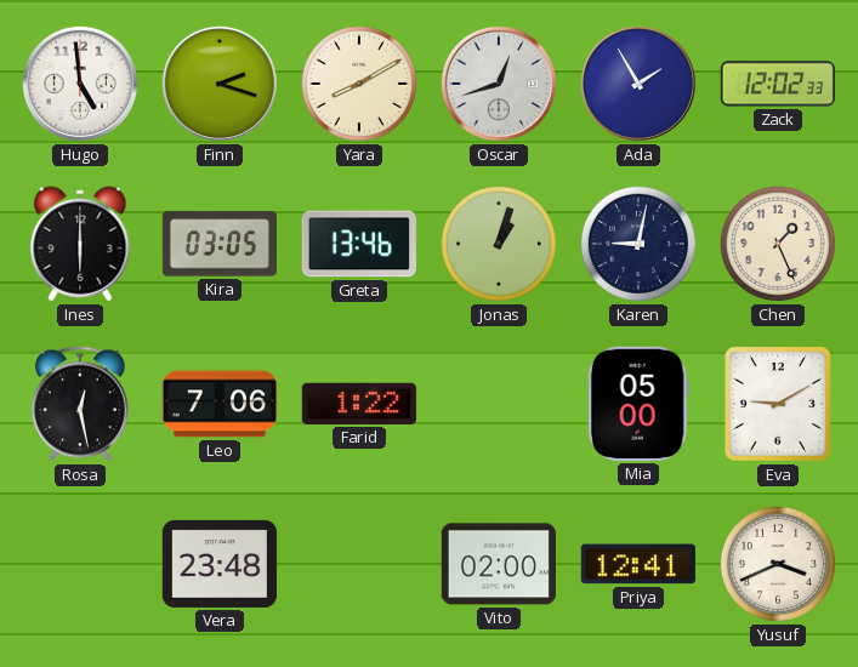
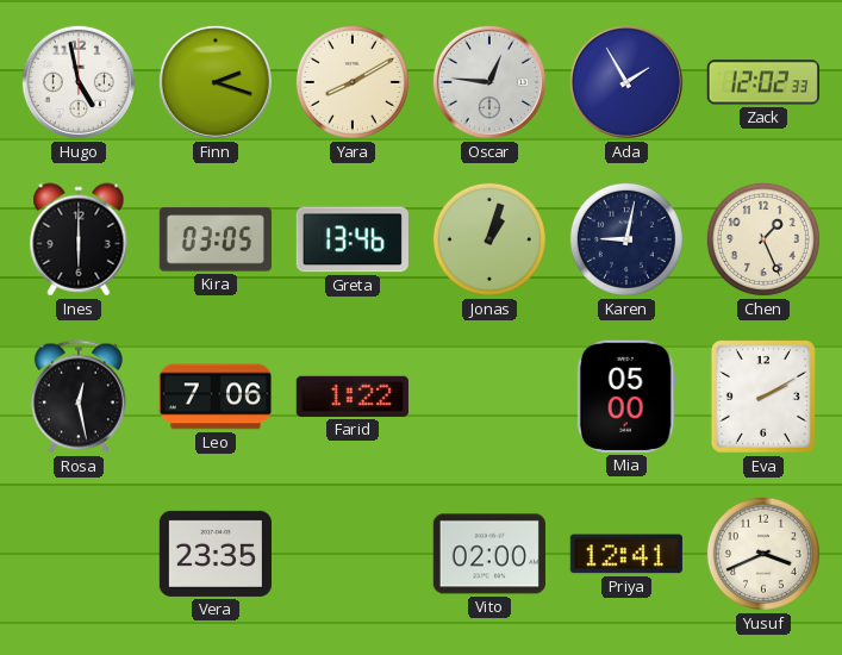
Hugo: 4:59 -> 4:58 (79, 82)
Oscar: 12:42 -> 12:46 (489, 82)
Eva: 9:10 -> 2:10 (763, 397)
Vera: 23:48 -> 23:35 (216, 554)
